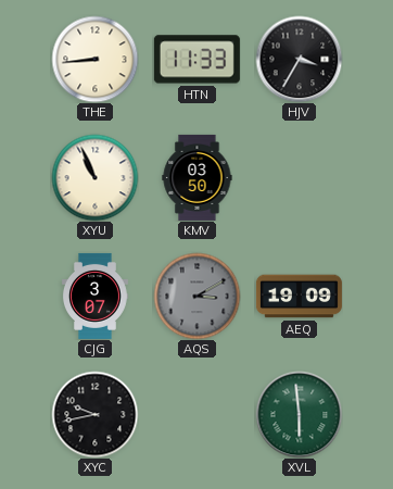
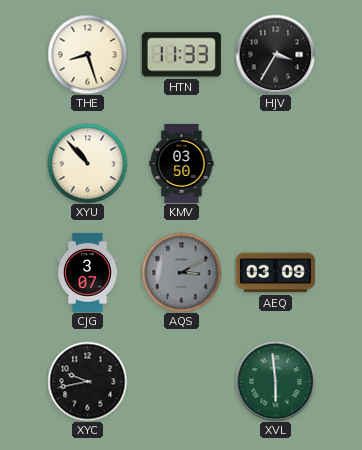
THE: 8:44 -> 8:27 (87, 54)
XYU: 10:56 -> 10:53 (87, 163)
AEQ: 19:09 -> 03:09 (275, 273)
